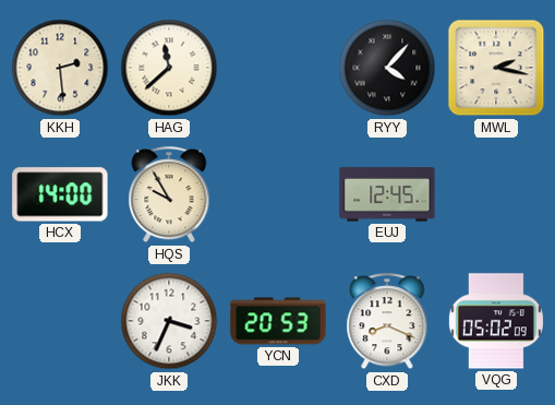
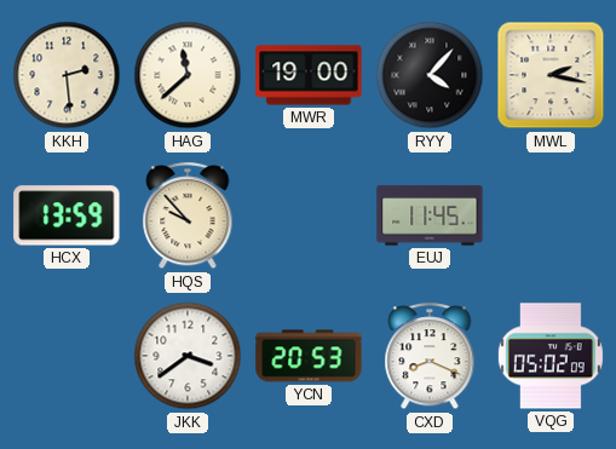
MWR: none -> 19:00 (309, 75)
HCX: 14:00 -> 13:59 (67, 215)
HQS: 9:55 -> 9:53 (188, 217)
EUJ: 12:45 -> 11:45 (430, 215)
JKK: 3:34 -> 3:39 (188, 356)
